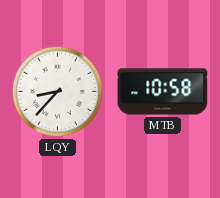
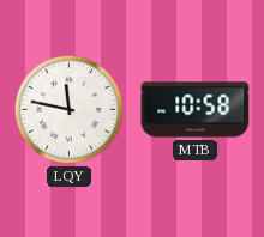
LQY: 8:37 -> 11:47 (70, 110)
